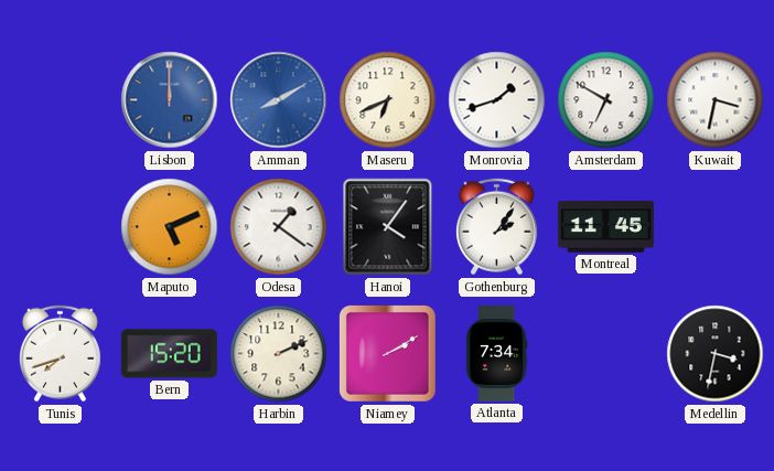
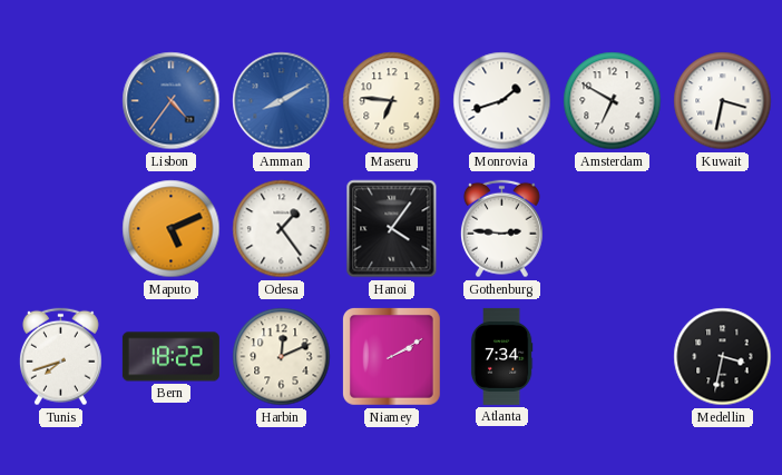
Lisbon: 12:00 -> 4:36 (172, 101)
Maseru: 6:41 -> 6:46 (392, 101)
Odesa: 1:21 -> 1:24 (282, 229)
Gothenburg: 2:06 -> 2:46 (501, 229)
Montreal: 11:45 -> none (605, 227)
Bern: 15:20 -> 18:22 (170, 357)
Harbin: 2:11 -> 12:11 (282, 357)
